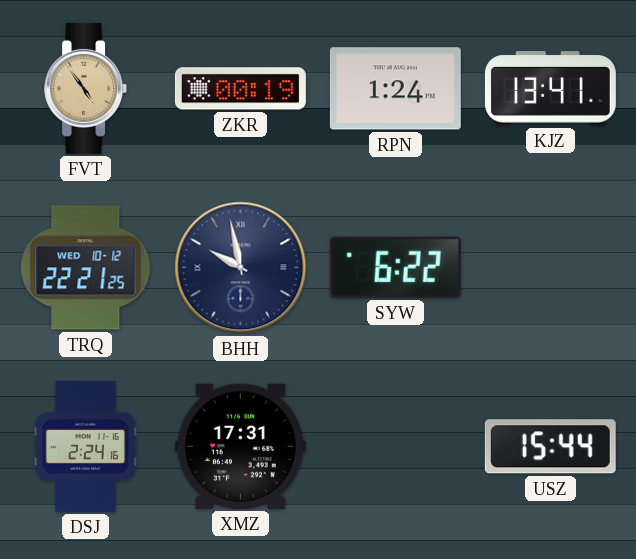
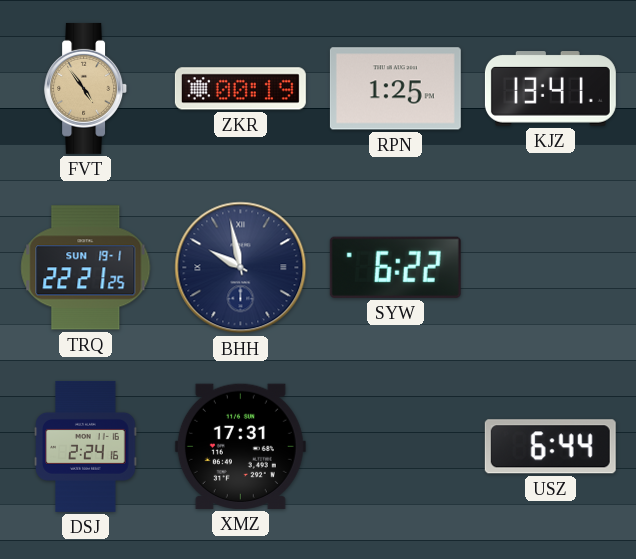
RPN: 1:24 -> 1:25 (395, 89)
TRQ date: WED 10-12 -> SUN 19-1 (86, 268)
USZ: 15:44 -> 6:44 (550, 447)
